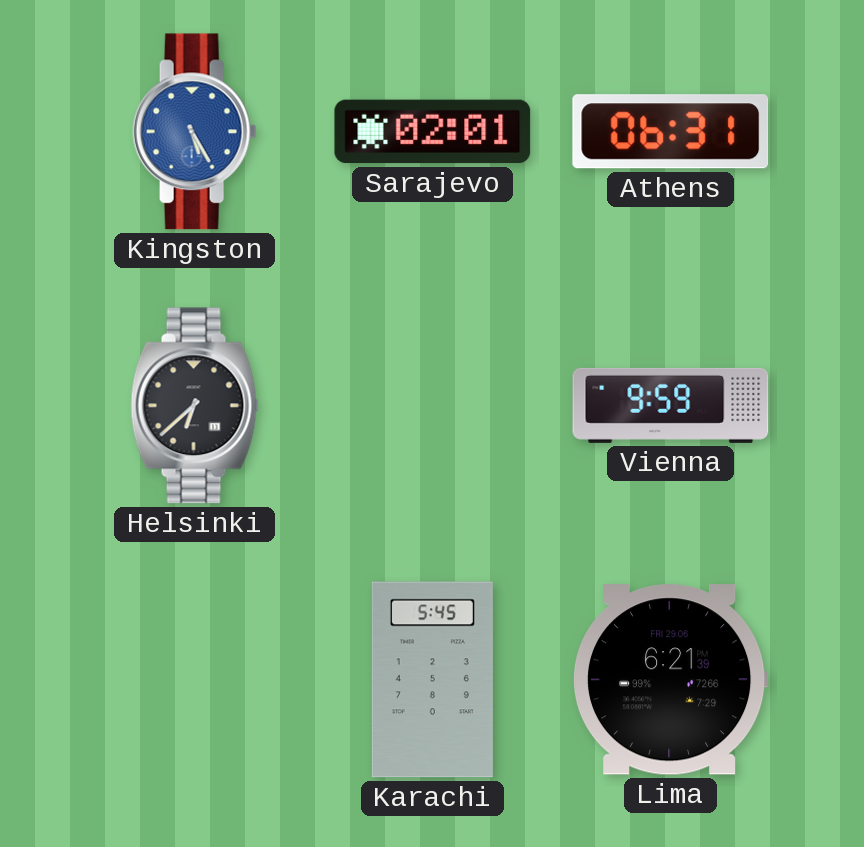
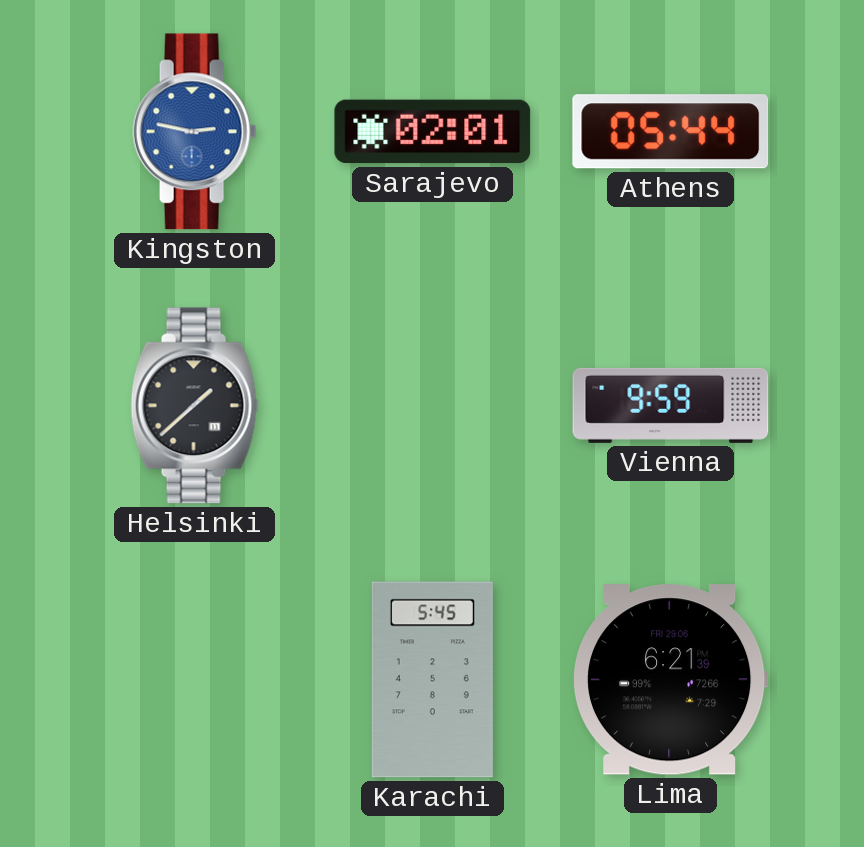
Kingston: 5:25 -> 2:47 (195, 132)
Athens: 06:31 -> 05:44 (671, 132)
Helsinki: 6:38 -> 1:38 (195, 406)
